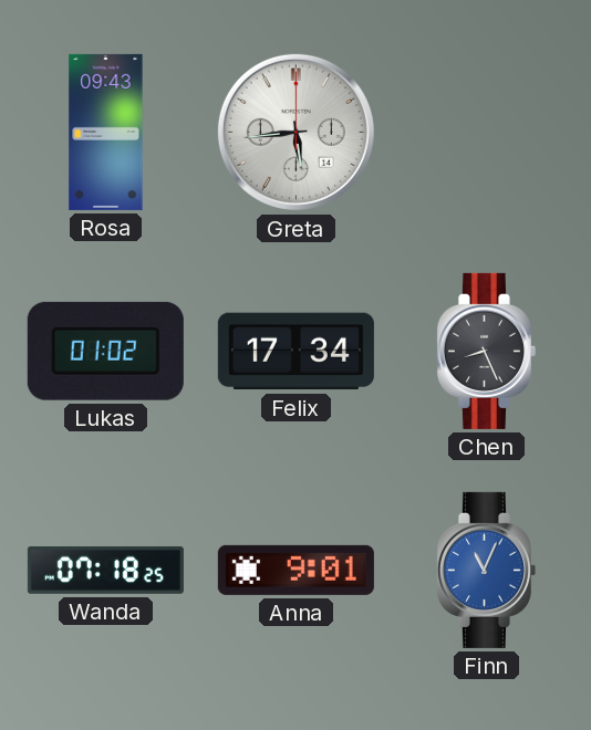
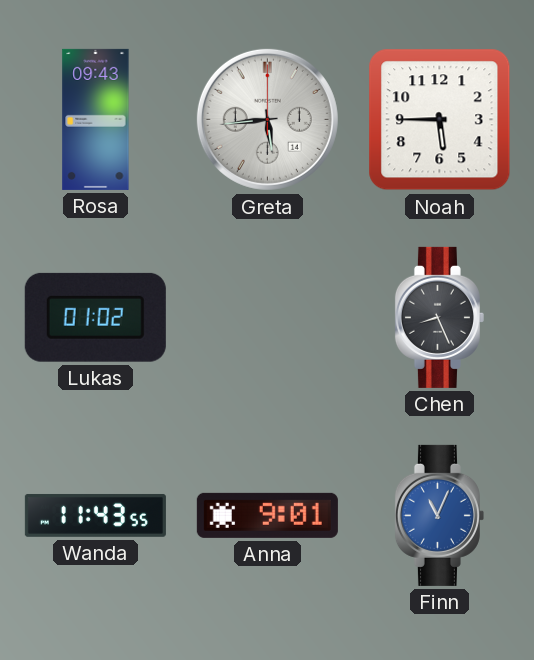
Noah: none -> 5:45 (440, 120)
Felix: 17:34 -> none (295, 352)
Wanda: 07:18 -> 11:43 (95, 516)
